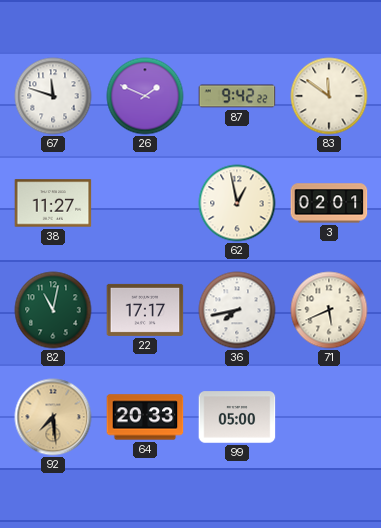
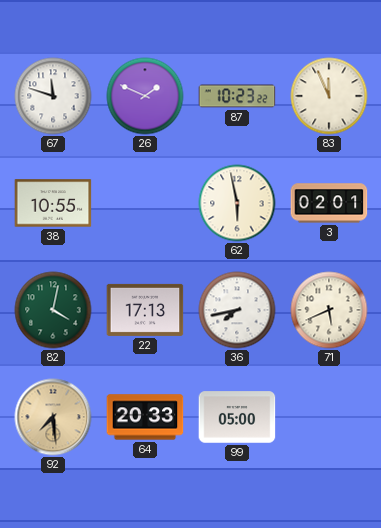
87: 9:42 -> 10:23 (237, 96)
83: 11:51 -> 11:56 (329, 96)
38: 11:27 -> 10:55 (53, 203)
62: 12:58 -> 5:58 (237, 203)
82: 11:02 -> 4:02 (53, 310)
22: 17:17 -> 17:13 (145, 310)
